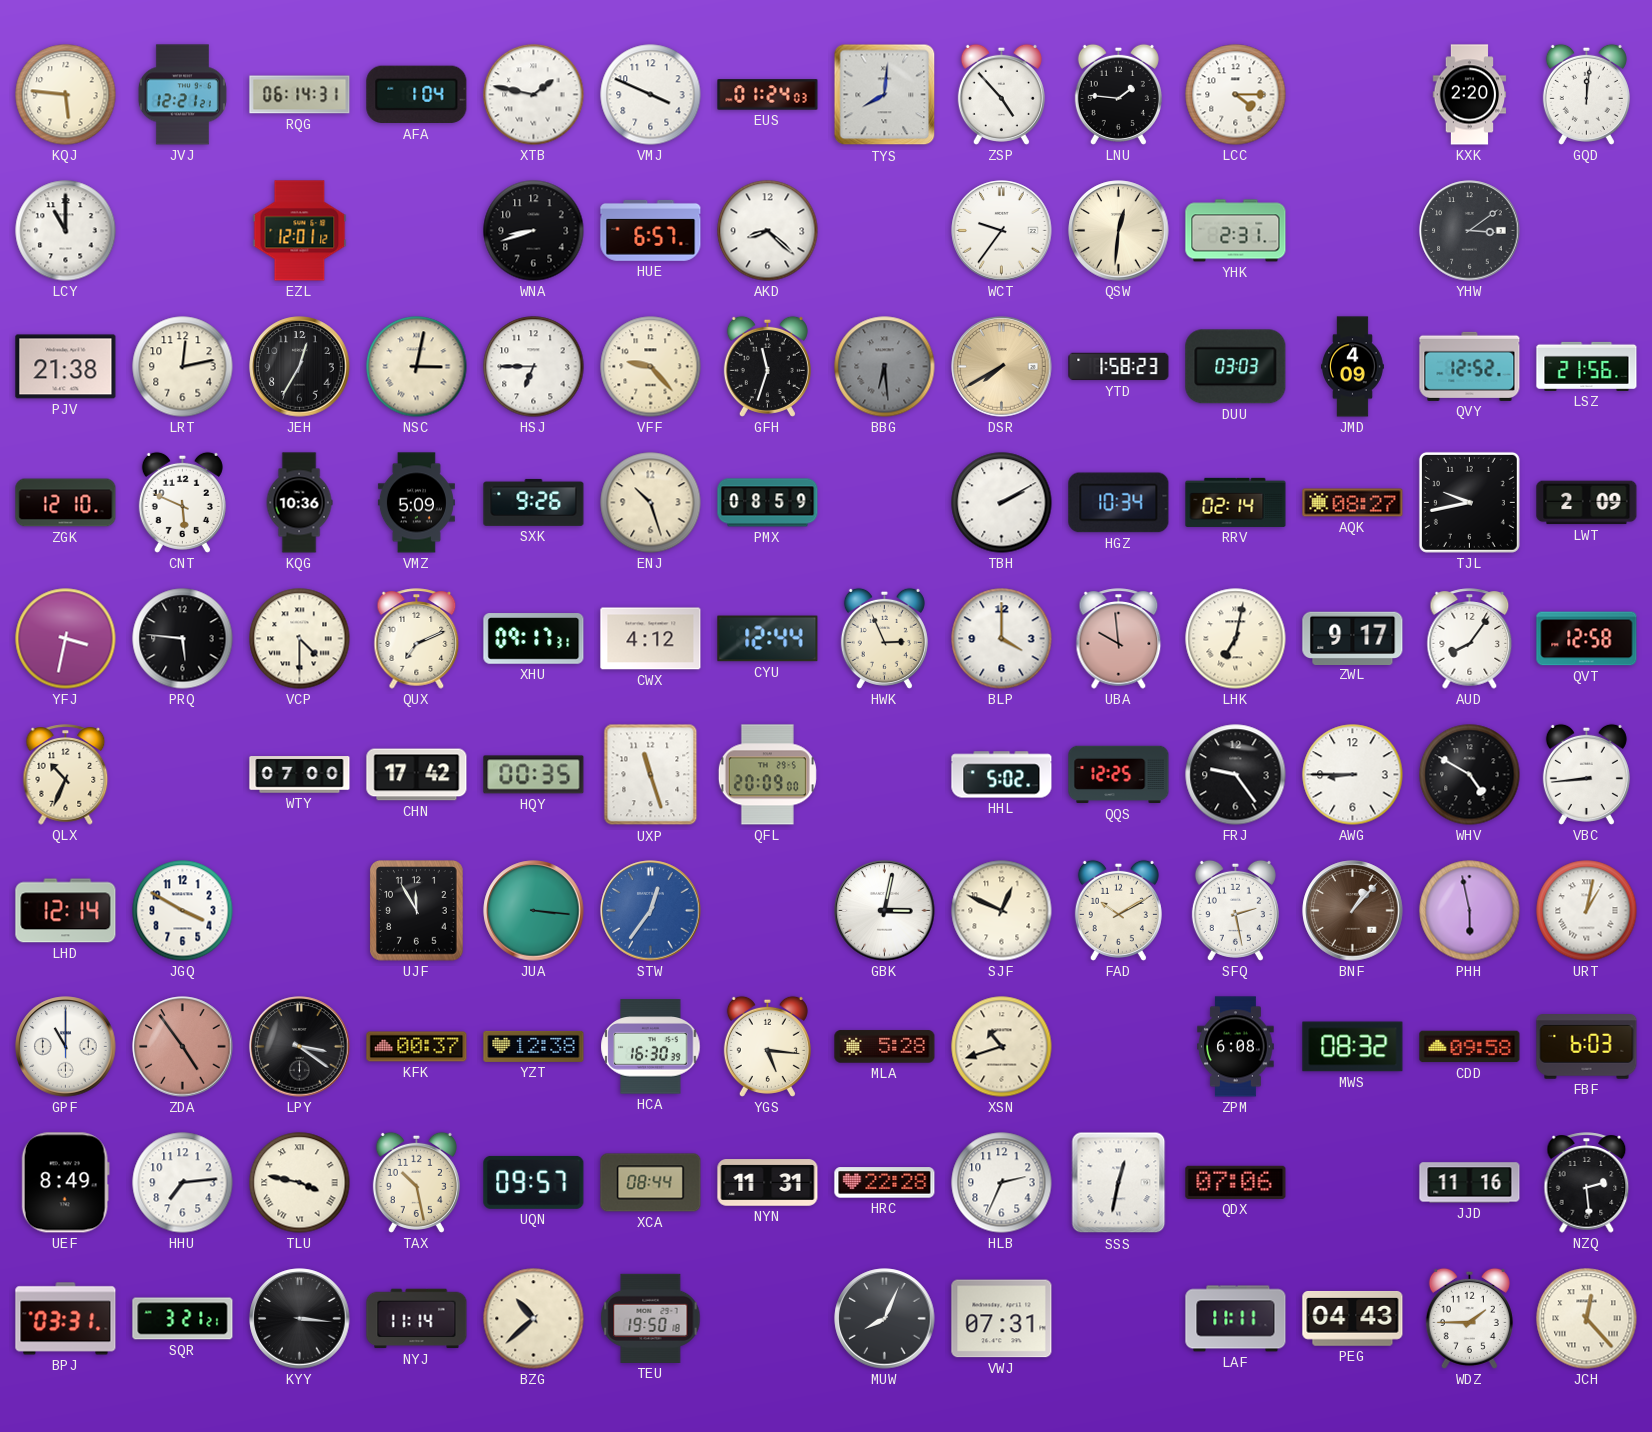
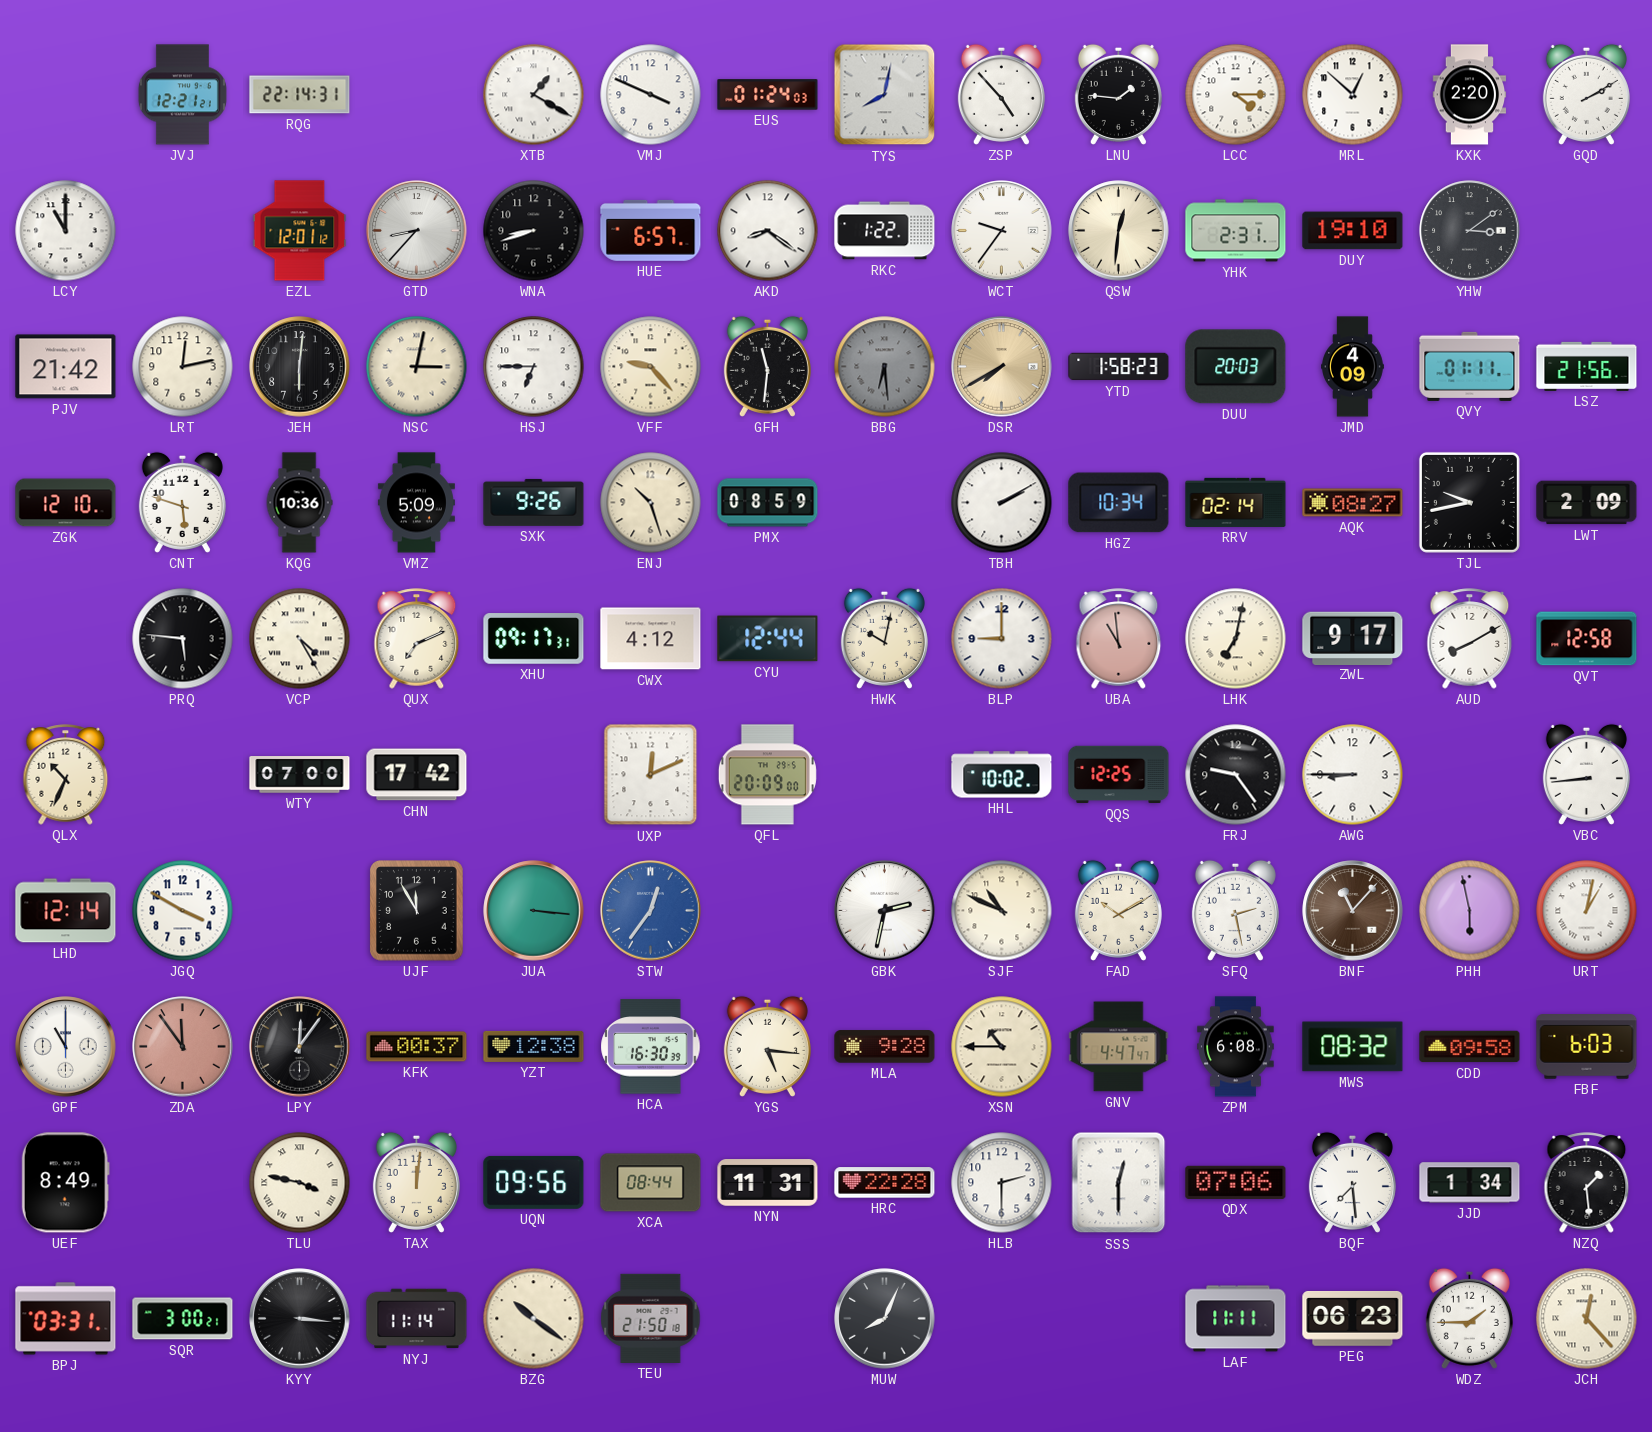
KQJ: 5:46 -> none (66, 95)
RQG: 06:14 -> 22:14 (300, 95)
AFA: 1:04 -> none (417, 95)
XTB: 1:47 -> 1:20 (534, 95)
TYS: 8:01 -> 8:02 (885, 95)
MRL: none -> 12:52 (1353, 95)
GQD: 12:01 -> 2:10 (1586, 94)
GTD: none -> 8:37 (417, 231)
AKD: 8:22 -> 8:21 (768, 231)
RKC: none -> 1:22 (885, 231)
DUY: none -> 19:10 (1353, 231)
PJV: 21:38 -> 21:42 (66, 367)
JEH: 12:35 -> 6:01 (300, 367)
GFH: 11:33 -> 11:31 (767, 366)
DUU: 03:03 -> 20:03 (1236, 367)
QVY: 12:52 -> 01:11 (1470, 366)
CNT: 5:49 -> 5:48 (182, 502)
YFJ: 3:32 -> none (66, 639)
VCP: 4:30 -> 4:25 (300, 639)
HWK: 2:56 -> 10:02 (884, 638)
BLP: 4:00 -> 9:00 (1002, 639)
UBA: 9:59 -> 10:59 (1119, 639)
AUD: 8:06 -> 8:10 (1470, 639)
HQY: 00:35 -> none (534, 775)
UXP: 11:27 -> 12:11 (651, 775)
HHL: 5:02 -> 10:02 (1002, 775)
WHV: 4:50 -> none (1470, 775)
GBK: 3:02 -> 2:32 (885, 911)
SJF: 12:49 -> 10:49 (1002, 911)
BNF: 1:07 -> 11:07 (1353, 911)
ZDA: 4:54 -> 11:54 (183, 1047)
LPY: 3:21 -> 12:06 (300, 1047)
MLA: 5:28 -> 9:28 (885, 1047)
XSN: 10:42 -> 10:45 (1002, 1047)
GNV: none -> 4:47 (1119, 1047)
HHU: 7:14 -> none (183, 1183)
TAX: 10:28 -> 12:01 (416, 1182)
UQN: 09:57 -> 09:56 (534, 1182)
HLB: 2:34 -> 2:30 (1002, 1183)
SSS: 12:32 -> 12:30 (1119, 1183)
BQF: none -> 7:29 (1352, 1182)
JJD: 11:16 -> 1:34 (1470, 1183)
NZQ: 2:29 -> 1:29 (1587, 1183)
SQR: 3:21 -> 3:00 (183, 1319)
BZG: 10:38 -> 10:21 (534, 1319)
TEU: 19:50 -> 21:50 (651, 1318)
VWJ: 07:31 -> none (1002, 1319)
PEG: 04:43 -> 06:23 (1353, 1319)
